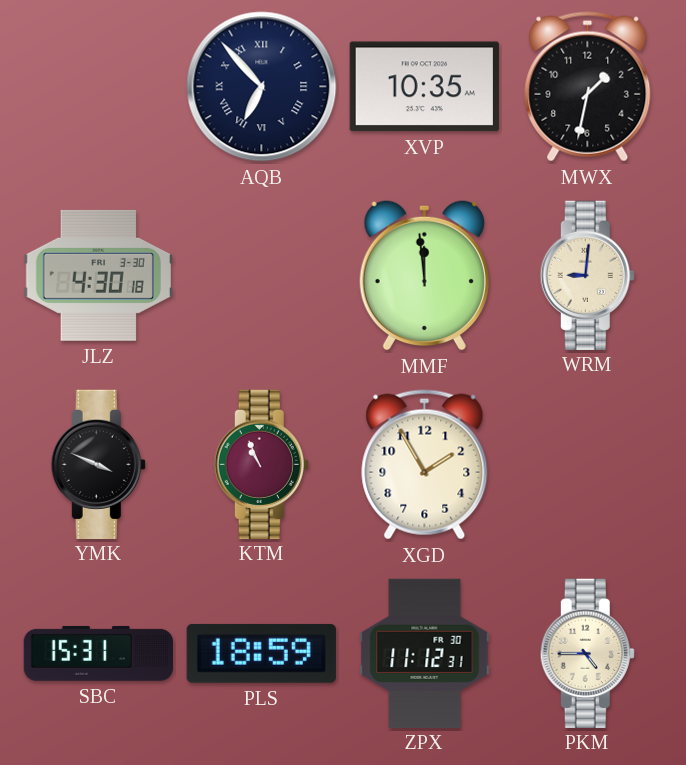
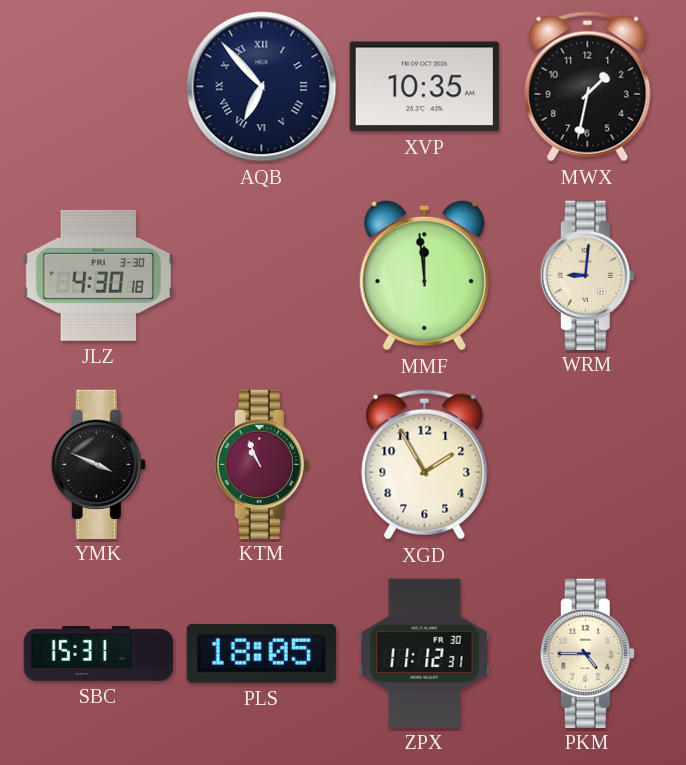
PLS: 18:59 -> 18:05 (261, 653)
